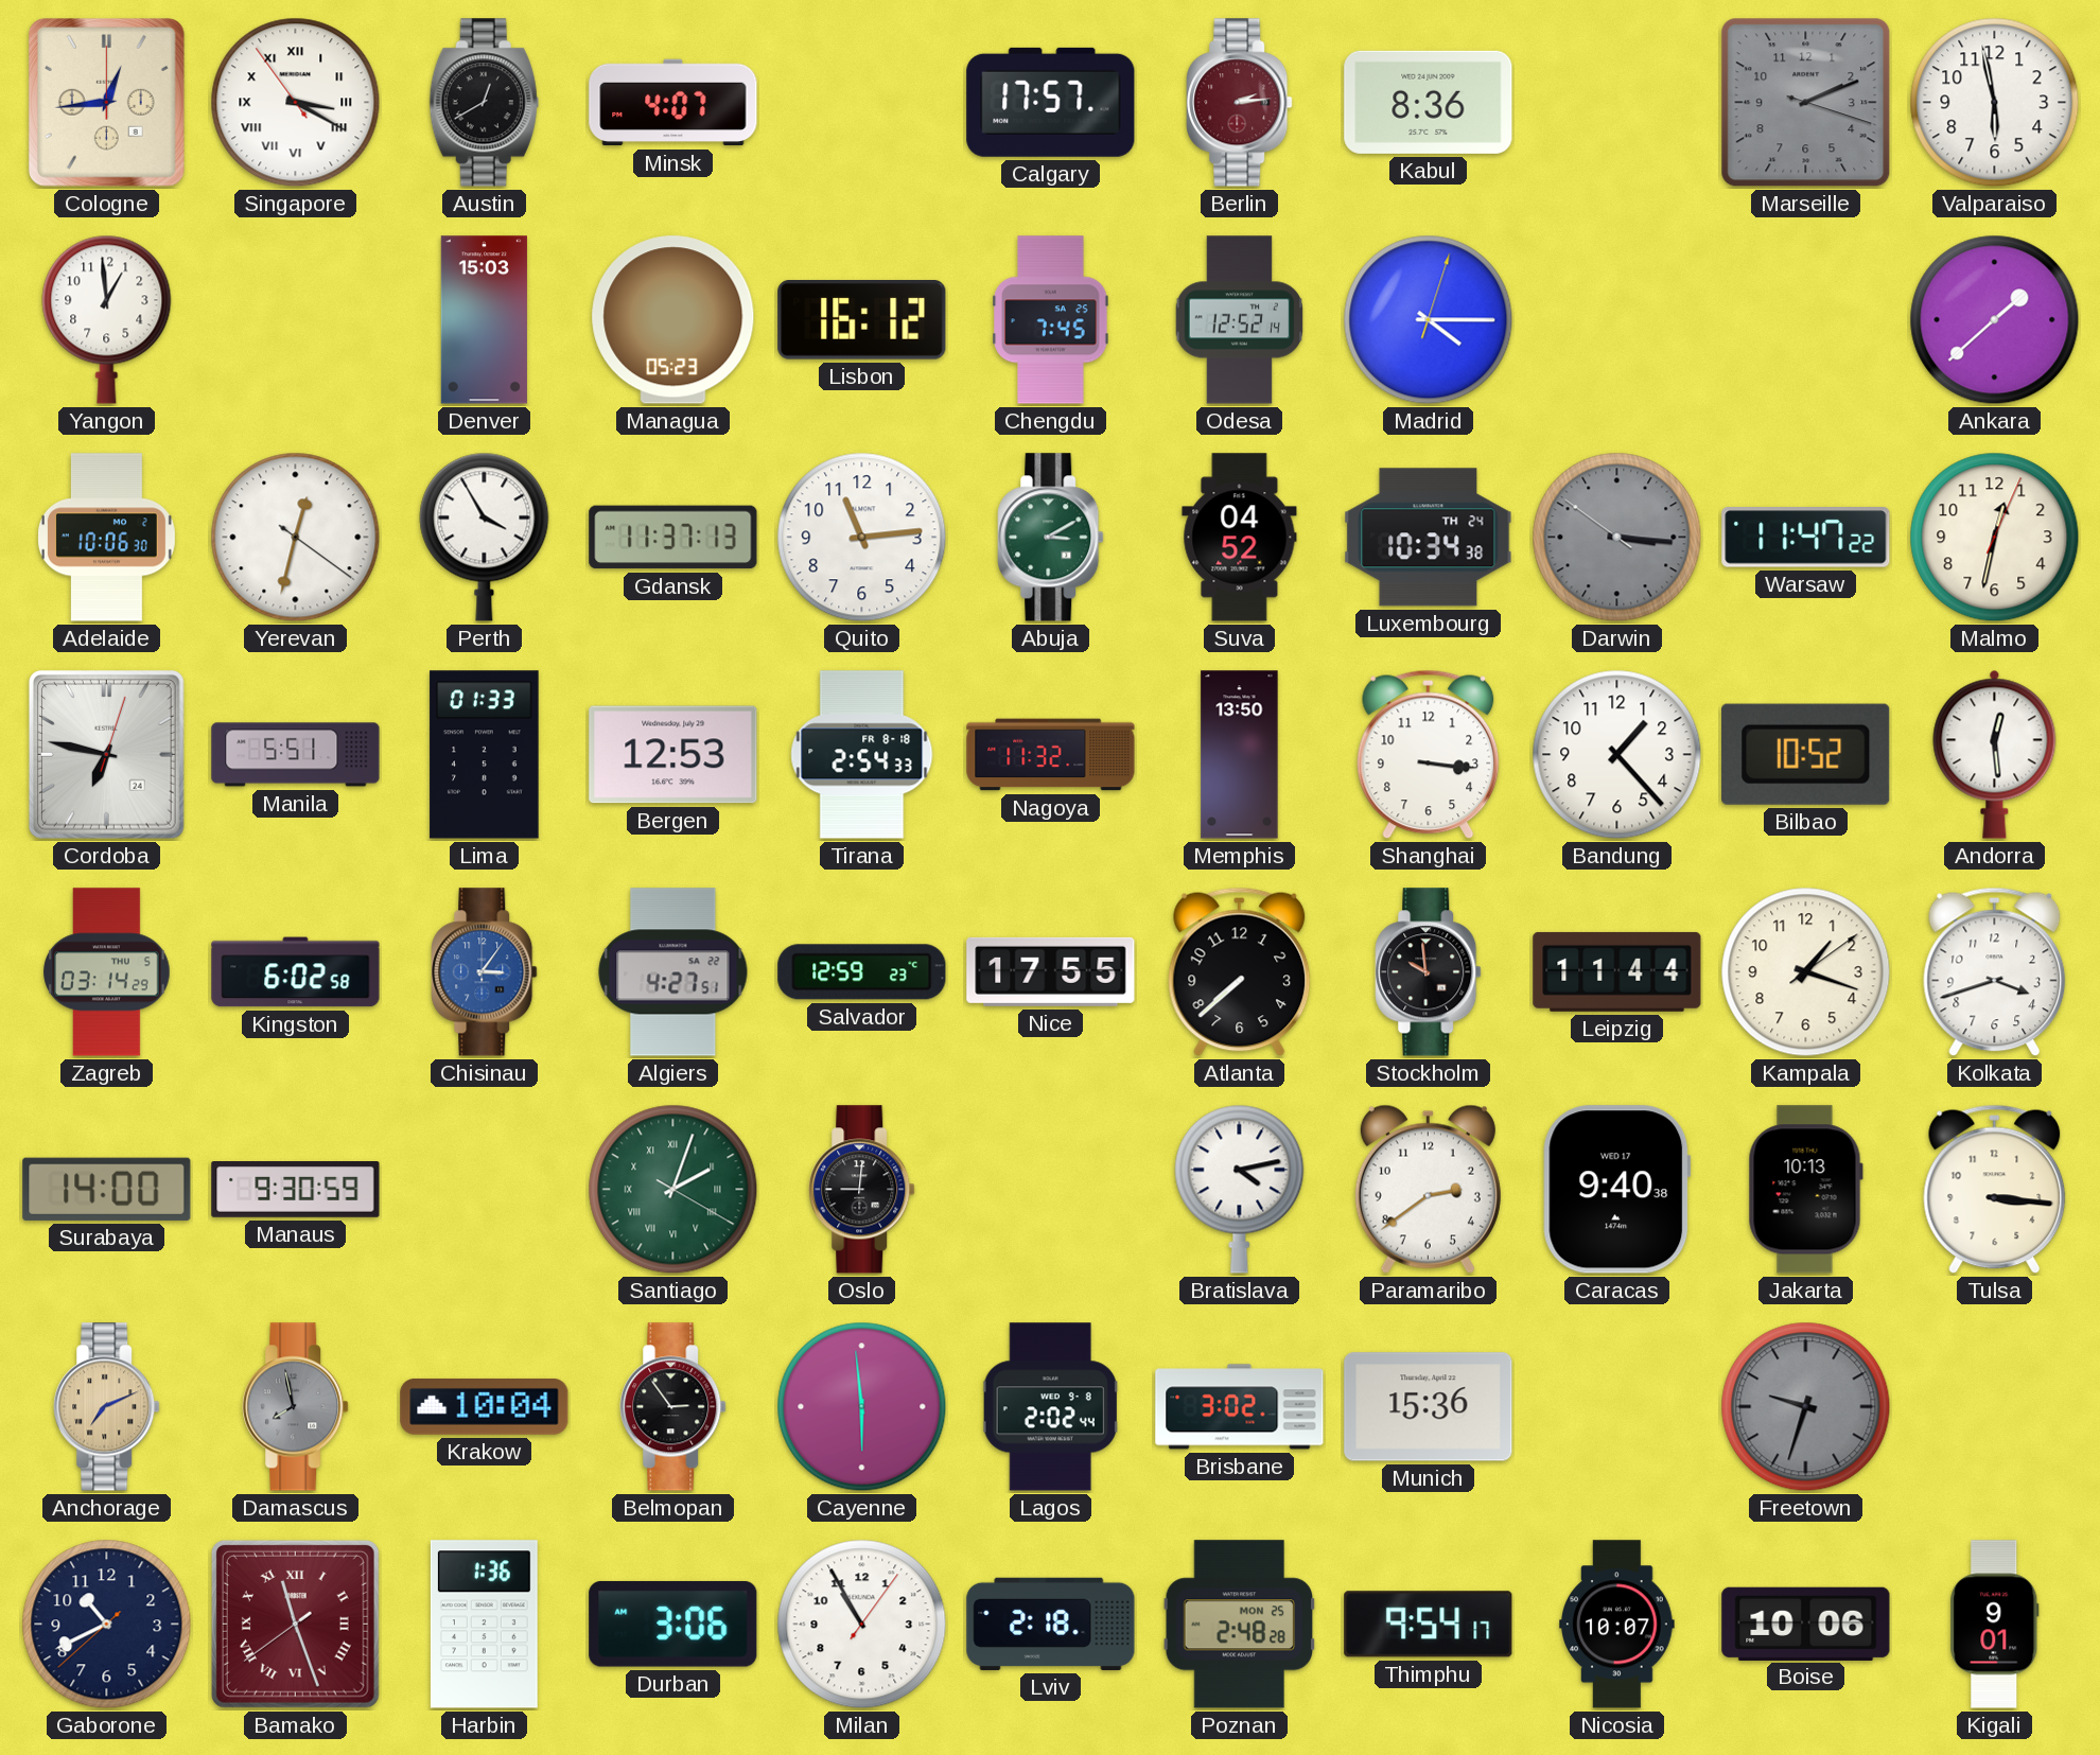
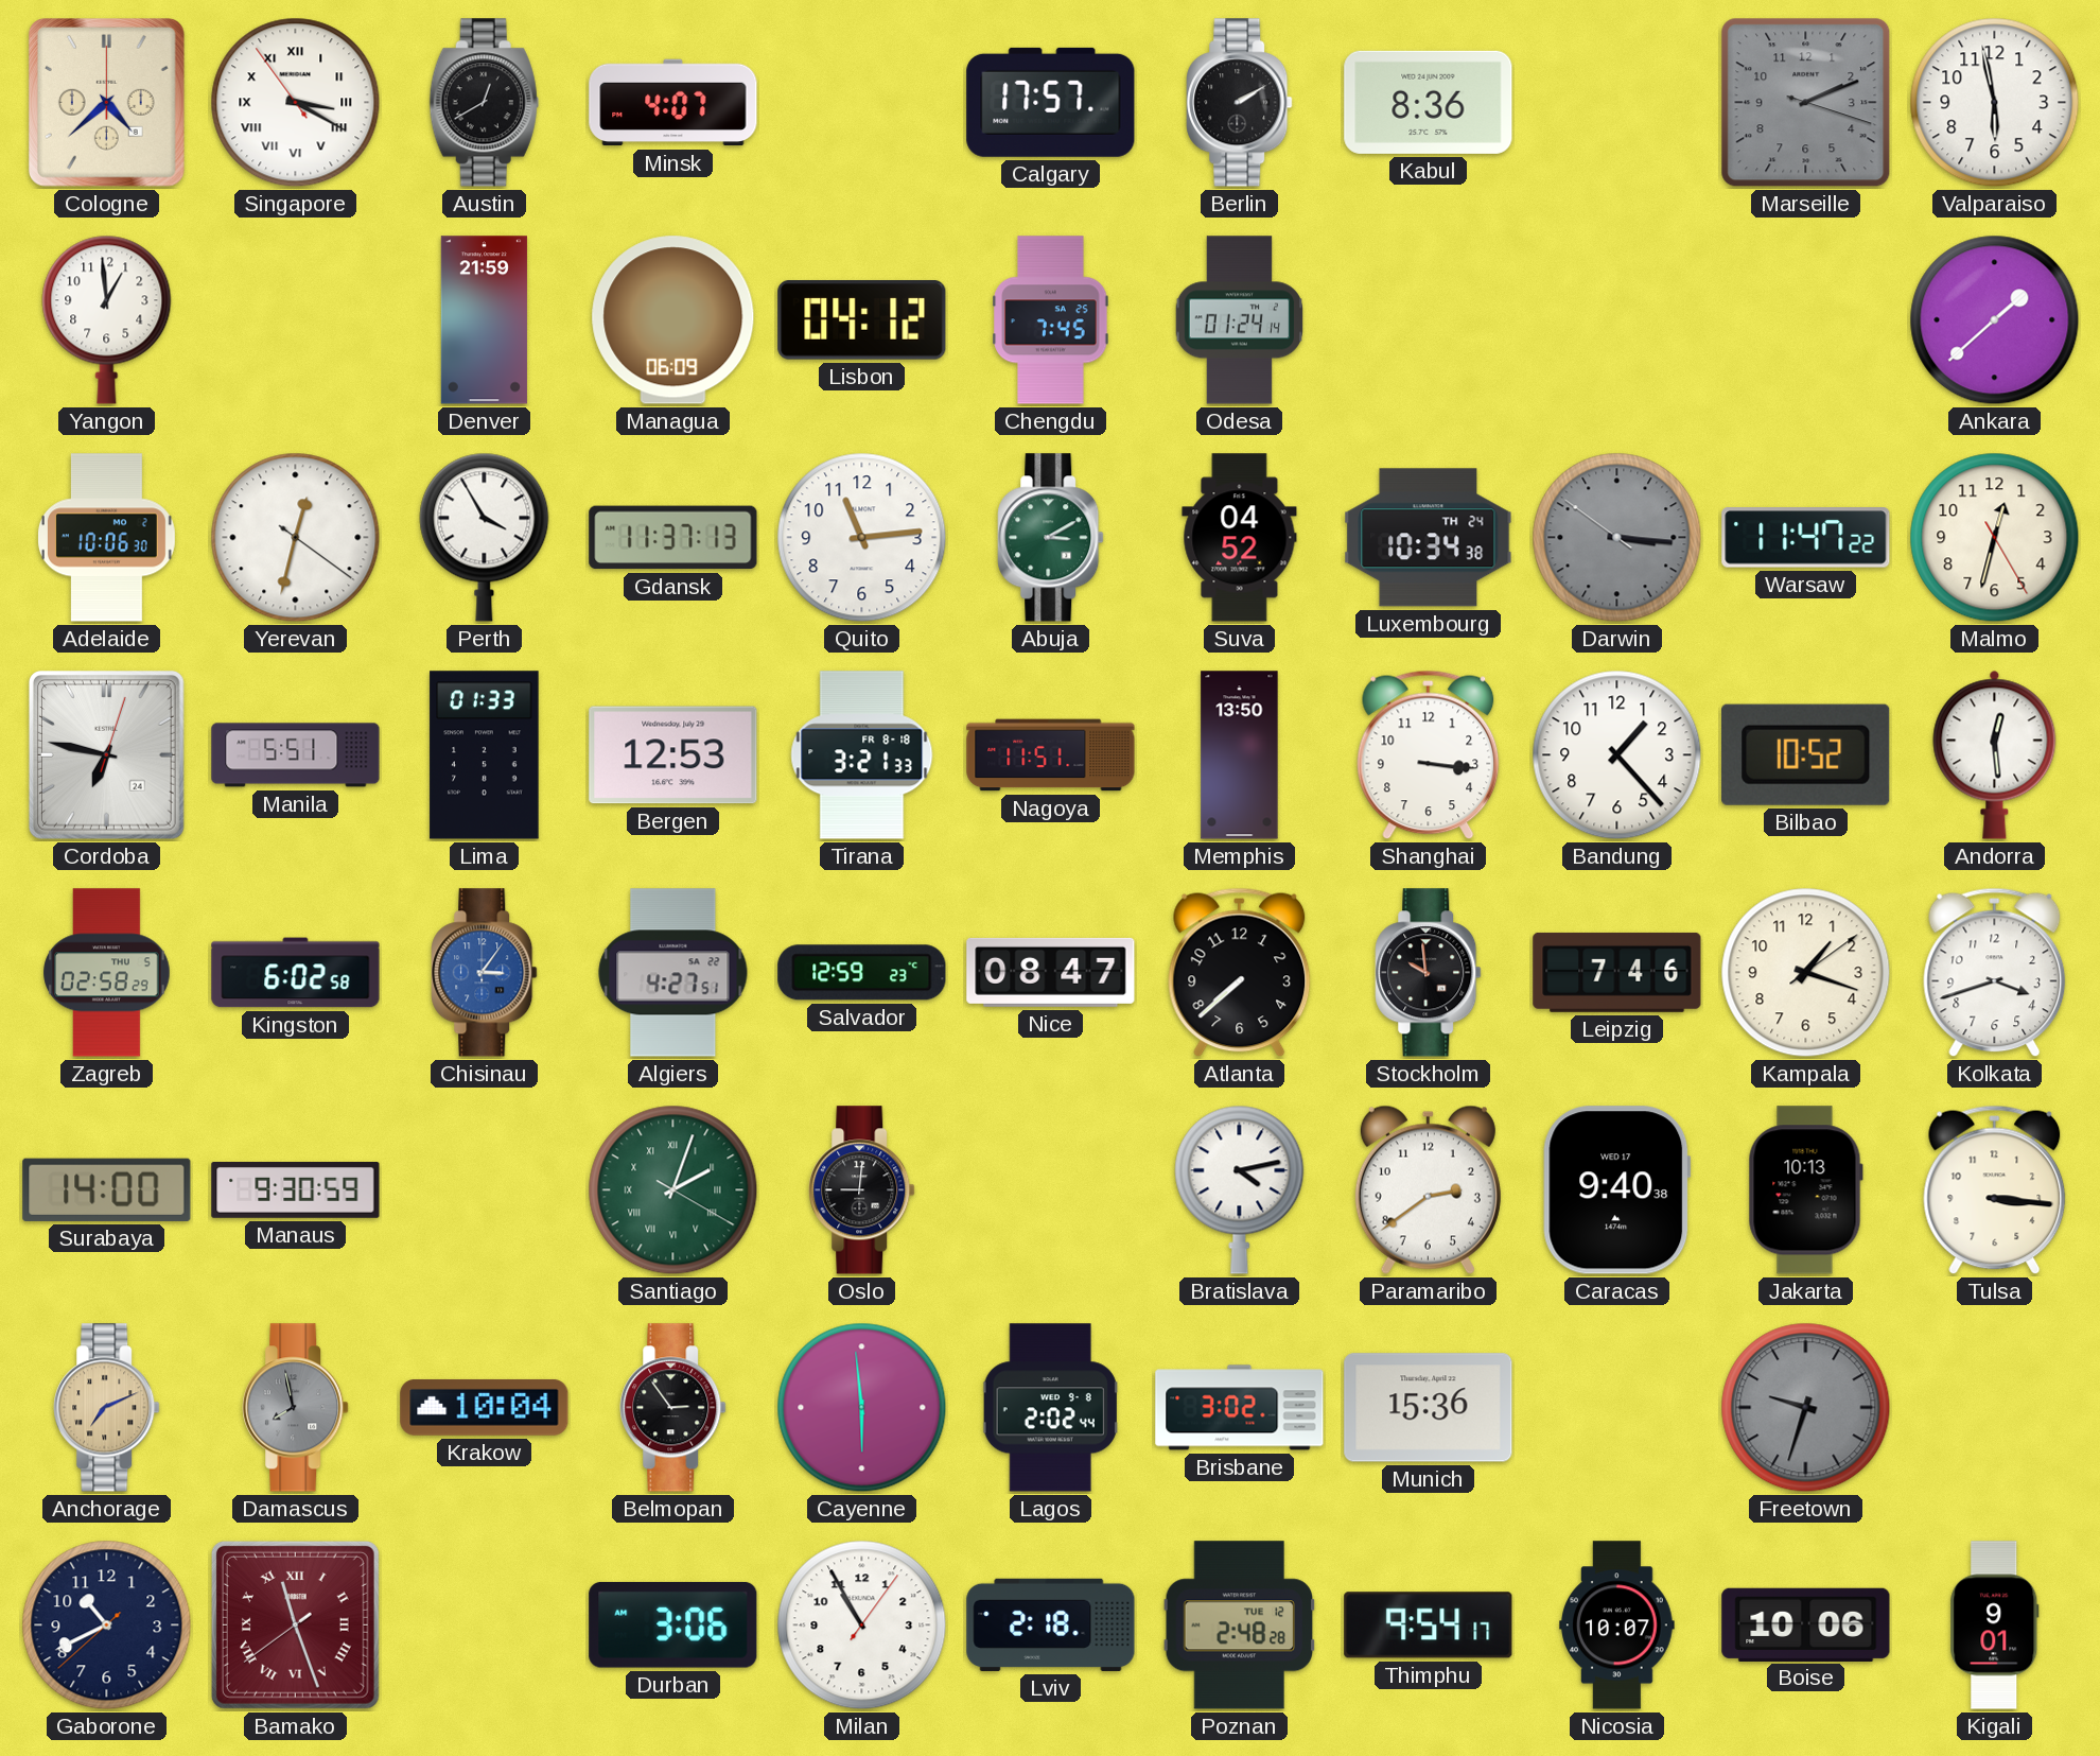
Cologne: 12:44 -> 4:38 (106, 103)
Berlin: 2:14 -> 2:10 (1240, 103)
Berlin dial: burgundy -> black (1240, 103)
Denver: 15:03 -> 21:59 (484, 320)
Managua: 05:23 -> 06:09 (673, 320)
Lisbon: 16:12 -> 04:12 (862, 320)
Odesa: 12:52 -> 01:24 (1240, 320)
Madrid: 4:15 -> none (1429, 320)
Malmo: 12:32:04 -> 12:32:25 (1995, 538)
Tirana: 2:54 -> 3:21 (862, 755)
Nagoya: 11:32 -> 11:51 (1051, 755)
Zagreb: 03:14 -> 02:58 (107, 973)
Nice: 17:55 -> 08:47 (1051, 972)
Leipzig: 11:44 -> 7:46 (1617, 972)
Harbin: 1:36 -> none (484, 1625)
Poznan date: MON 25 -> TUE 12 (1240, 1625)
